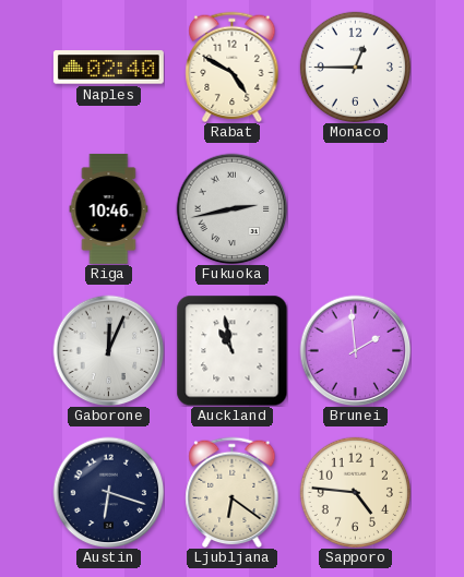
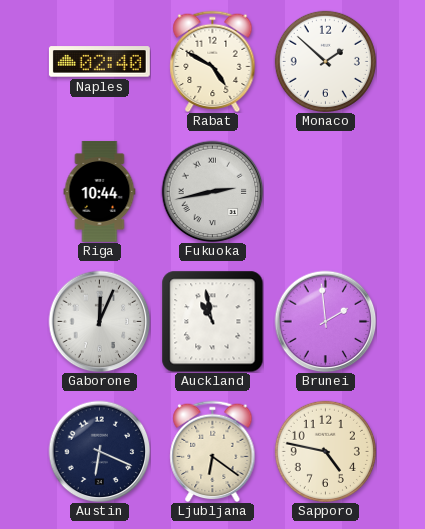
Monaco: 12:45 -> 1:52 (325, 61)
Riga: 10:46 -> 10:44 (100, 191)
Austin: 6:18 -> 6:19 (99, 451)
Sapporo: 4:46 -> 4:47 (325, 451)
